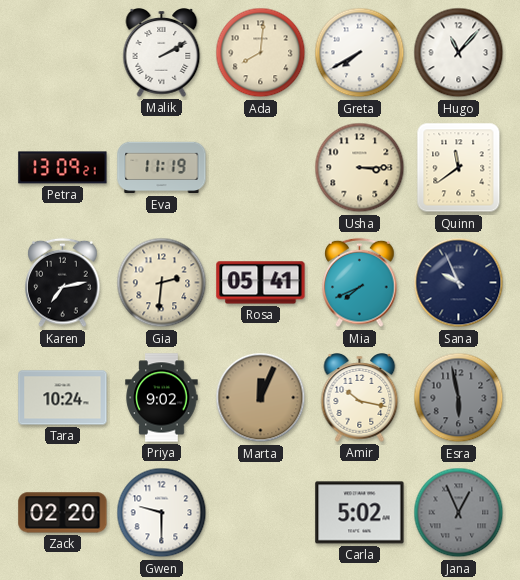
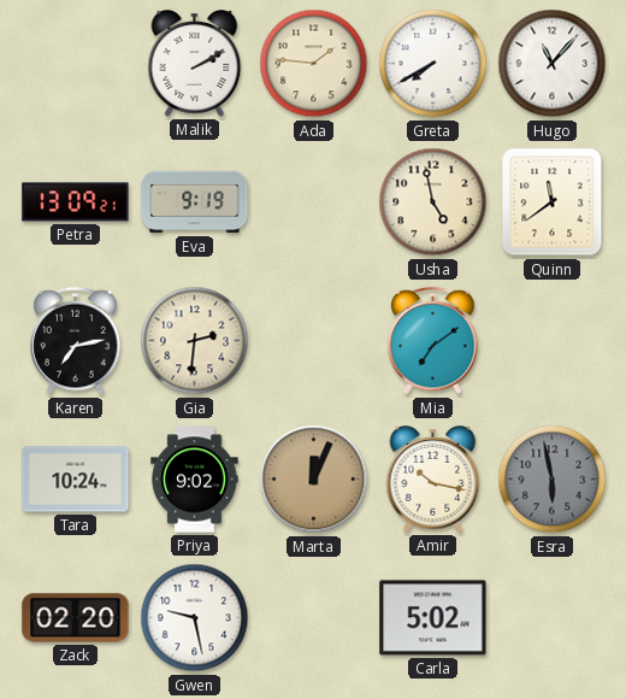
Ada: 8:01 -> 1:46 (314, 64)
Eva: 11:19 -> 9:19 (195, 202)
Usha: 3:15 -> 4:58 (433, 202)
Rosa: 05:41 -> none (261, 283)
Mia: 7:41 -> 7:09 (433, 341)
Sana: 9:56 -> none (459, 283)
Gwen: 9:30 -> 9:28 (195, 618)
Jana: 12:56 -> none (459, 513)
